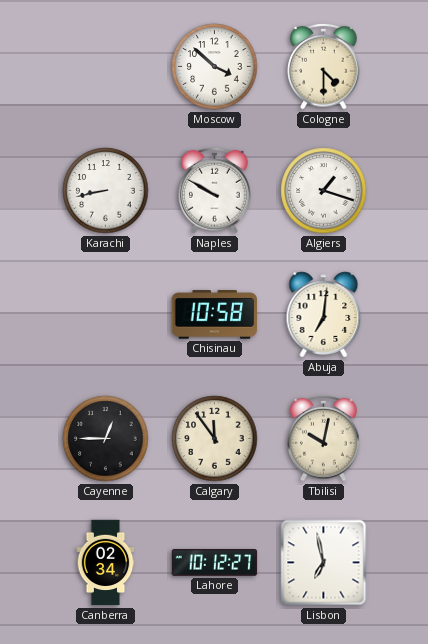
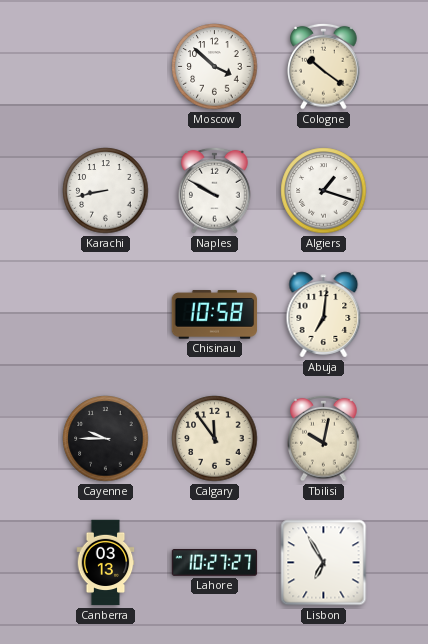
Cologne: 4:30 -> 10:21 (324, 66)
Cayenne: 12:45 -> 9:45 (106, 439)
Canberra: 02:34 -> 03:13 (106, 563)
Lahore: 10:12 -> 10:27 (215, 563)
Lisbon: 6:58 -> 6:55 (324, 563)
